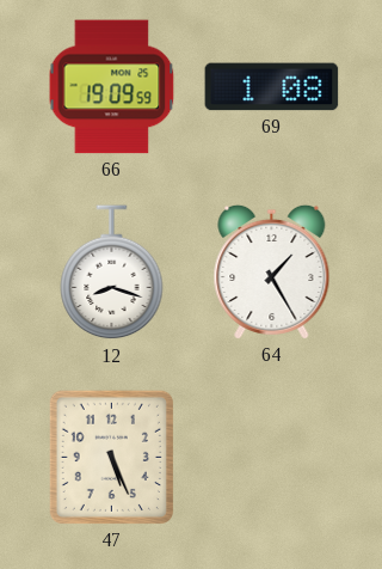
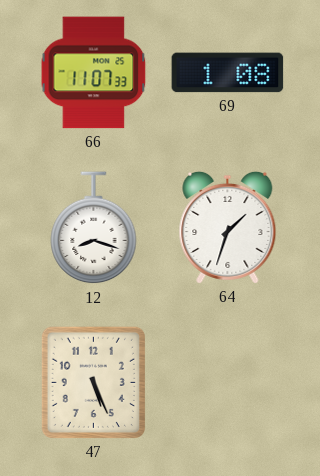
66: 19:09 -> 11:07 (94, 73)
64: 1:25 -> 1:33 (228, 227)
